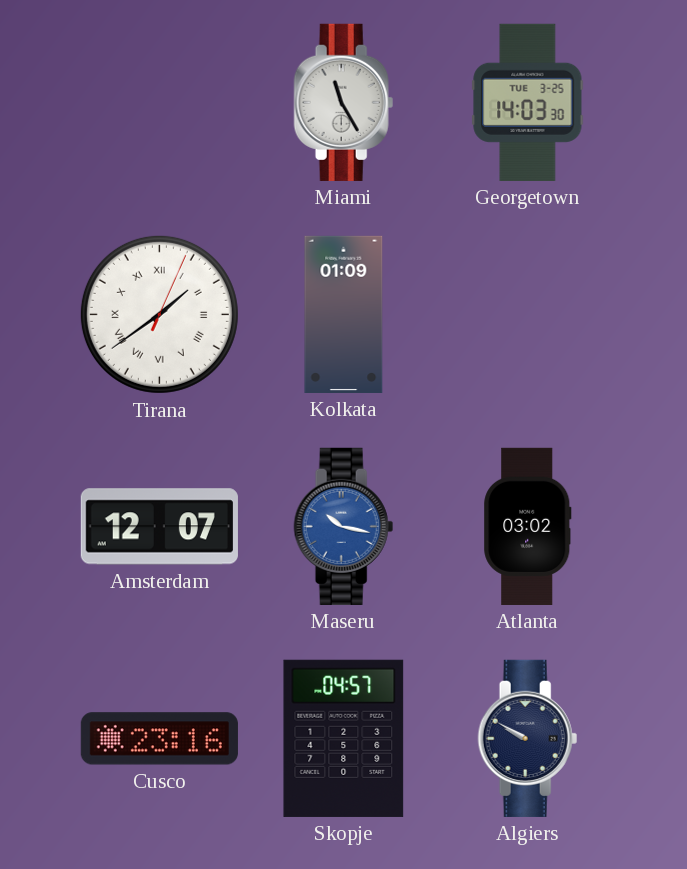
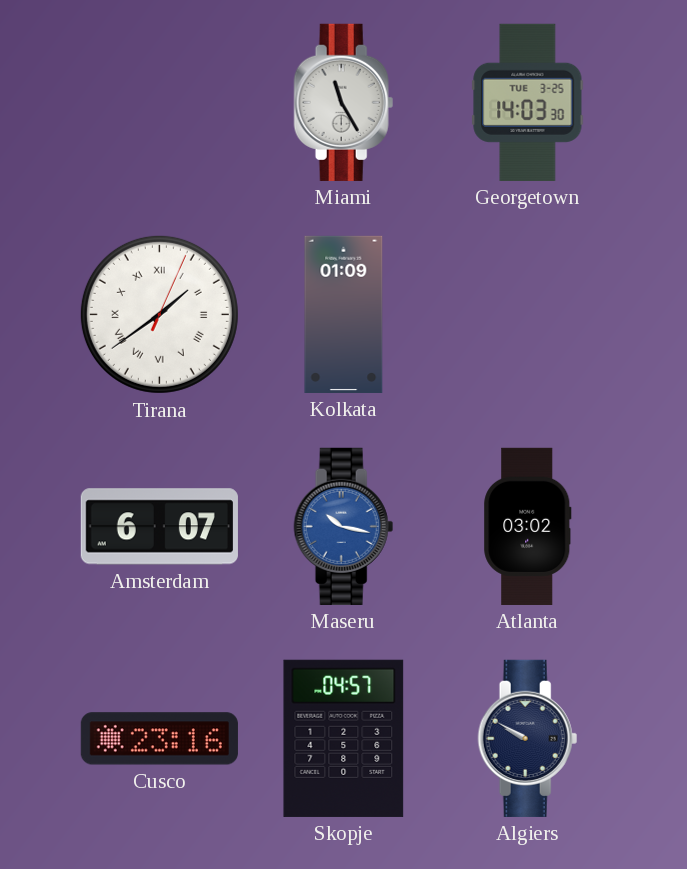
Amsterdam: 12:07 -> 6:07 (159, 527)
